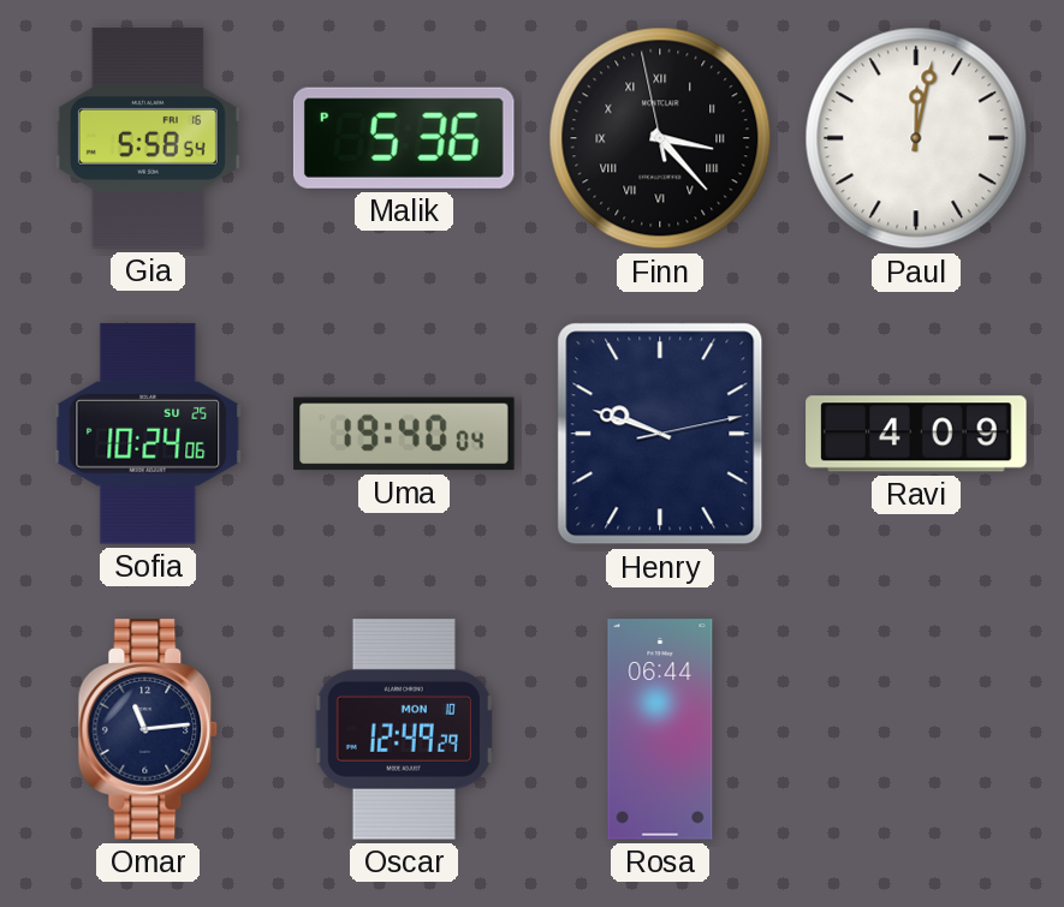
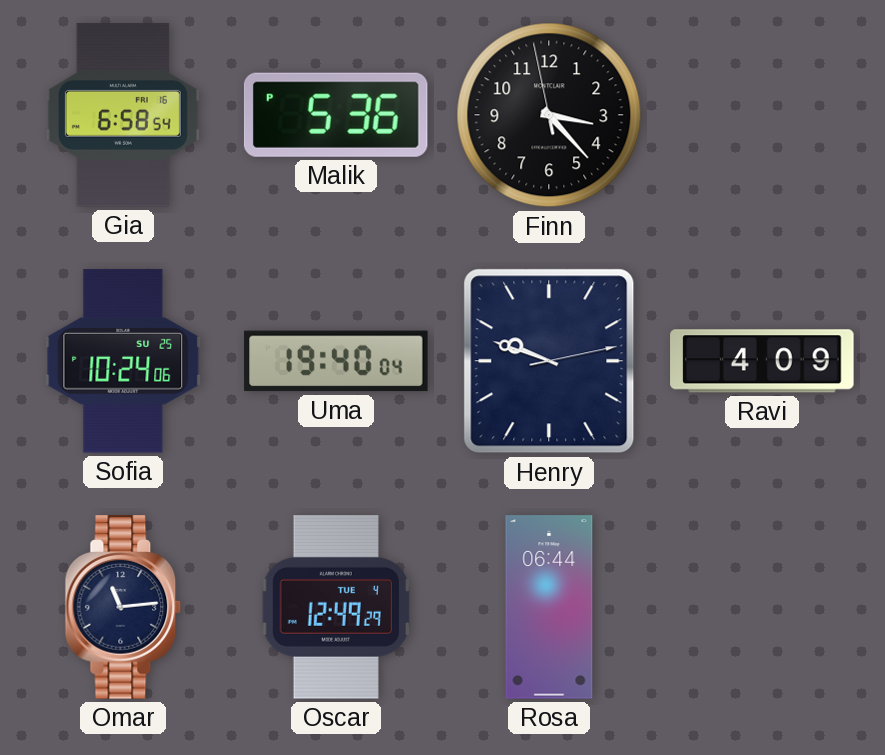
Gia: 5:58 -> 6:58 (123, 115)
Finn numerals: Roman -> Arabic (549, 115)
Paul: 12:02 -> none (916, 138)
Oscar date: MON 10 -> TUE 4 (336, 607)
